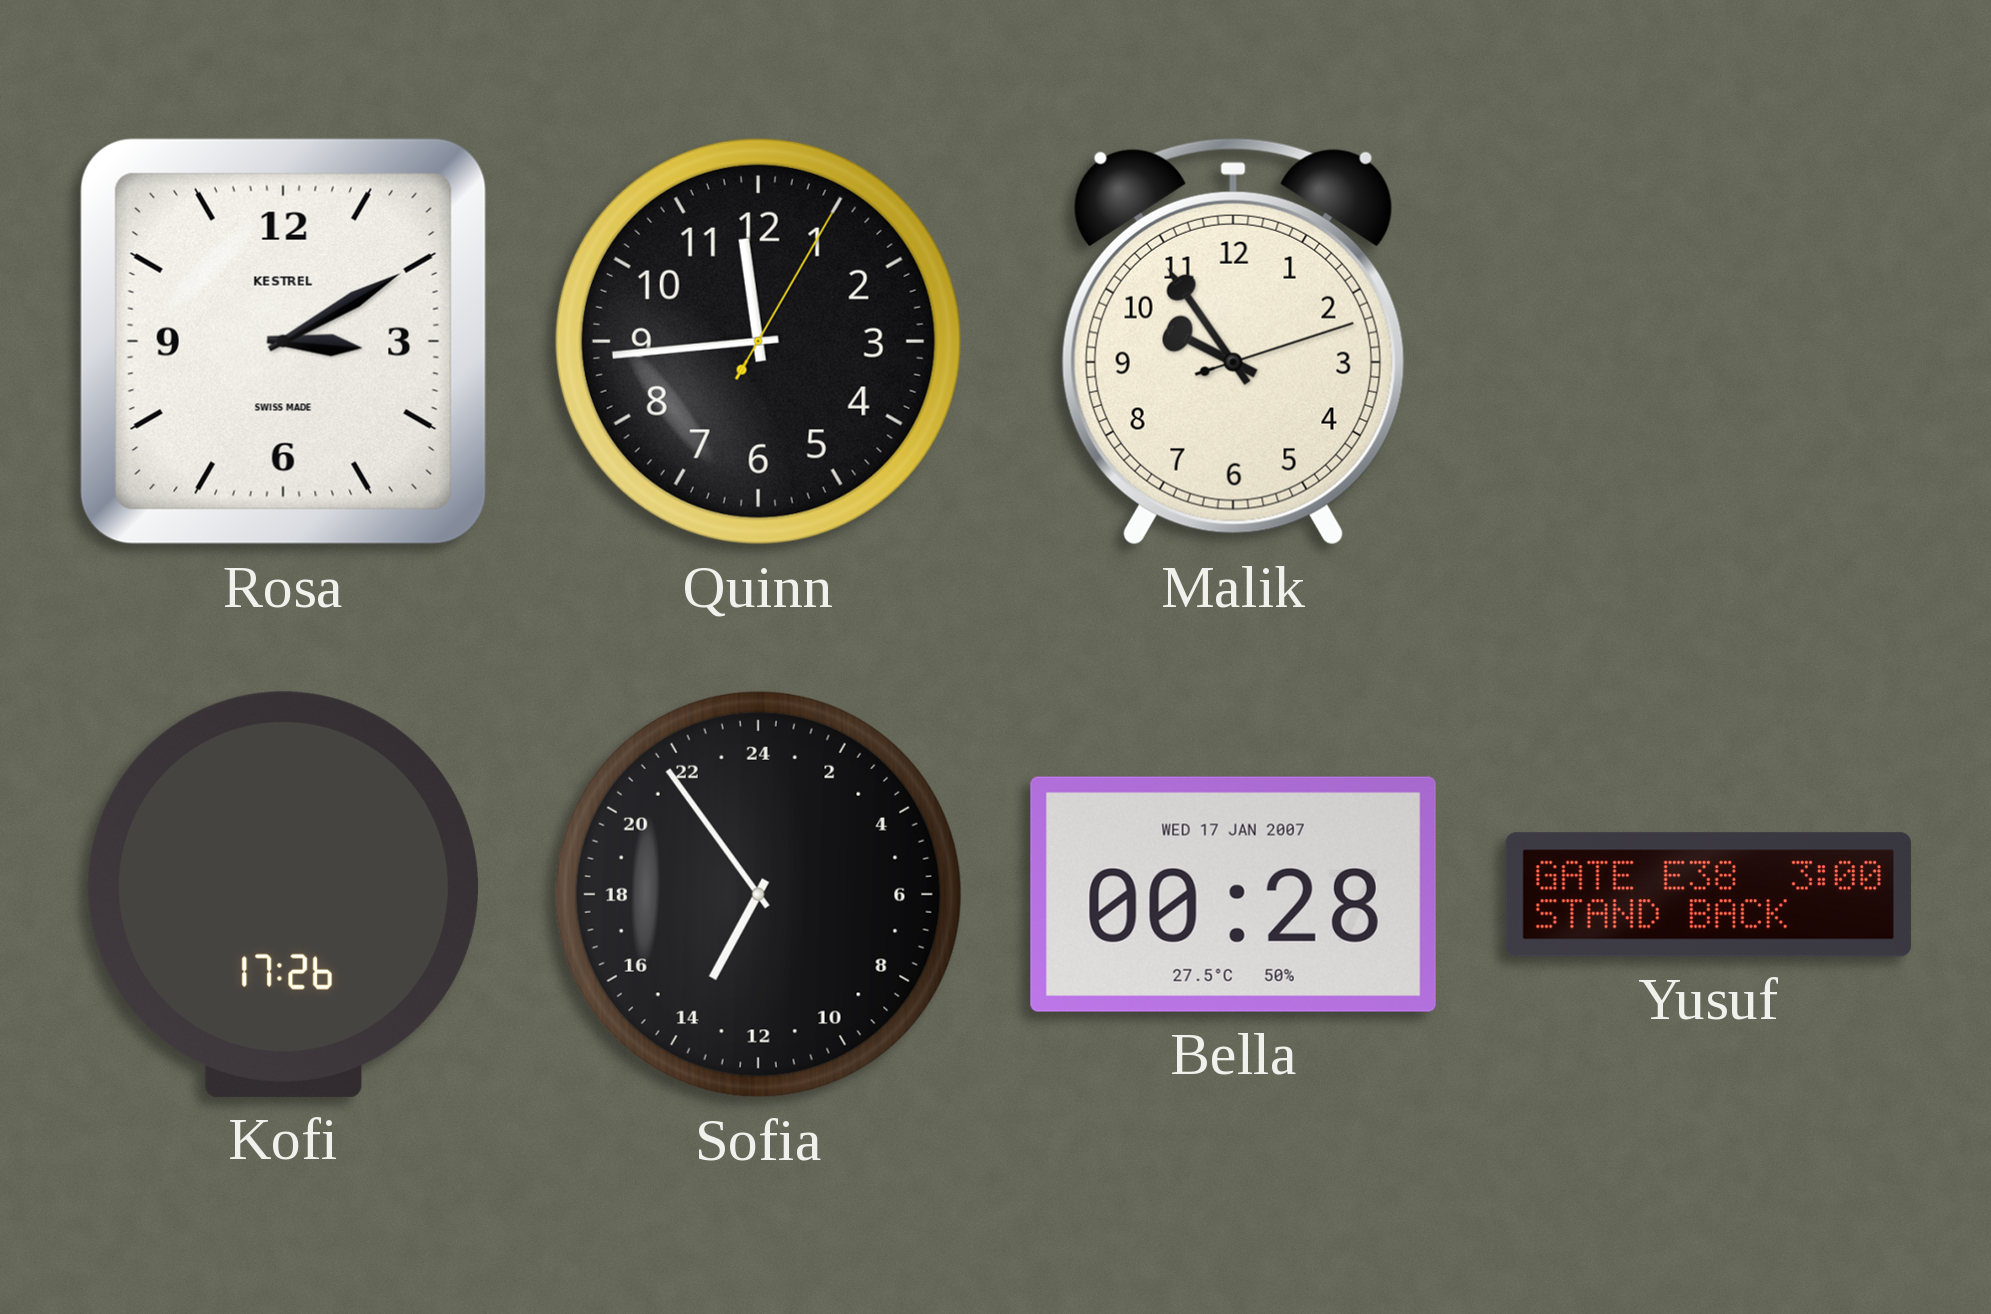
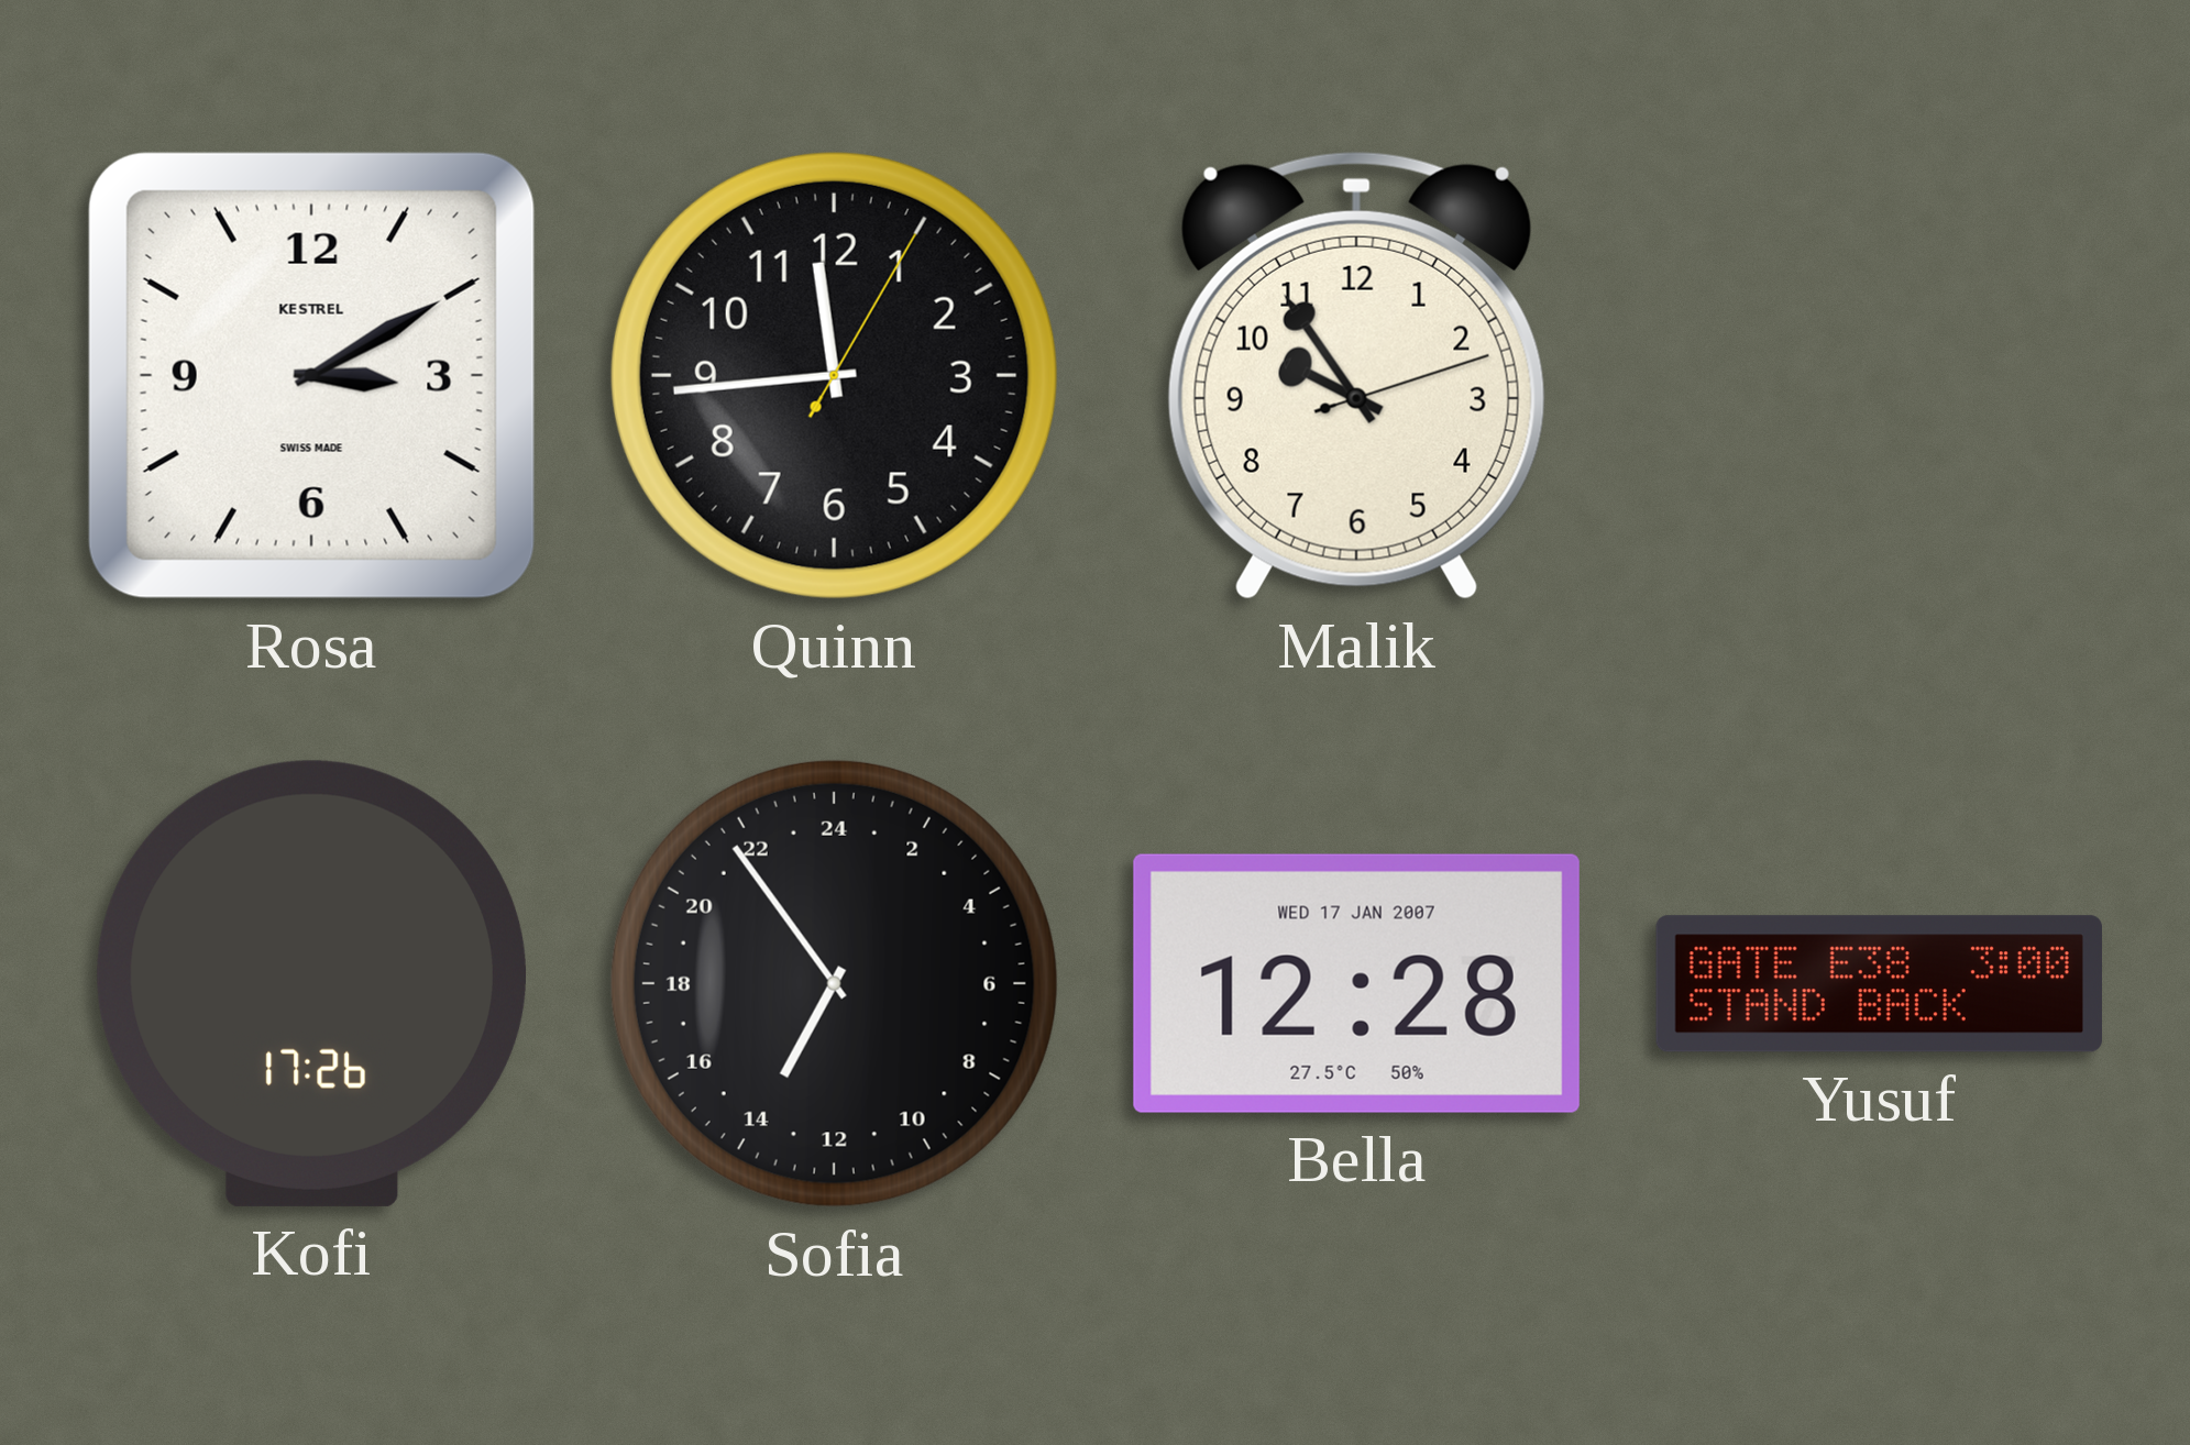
Bella: 00:28 -> 12:28 (1356, 983)
